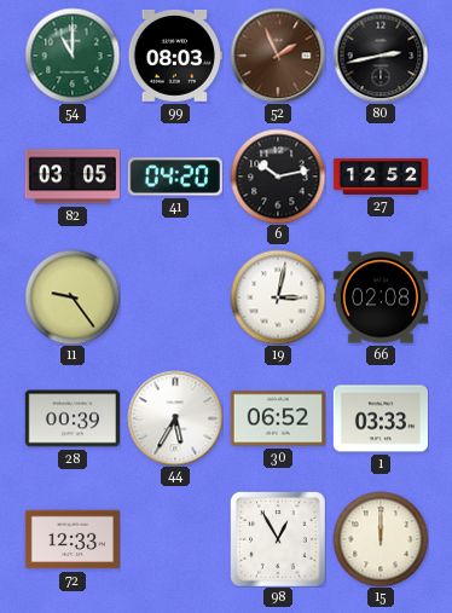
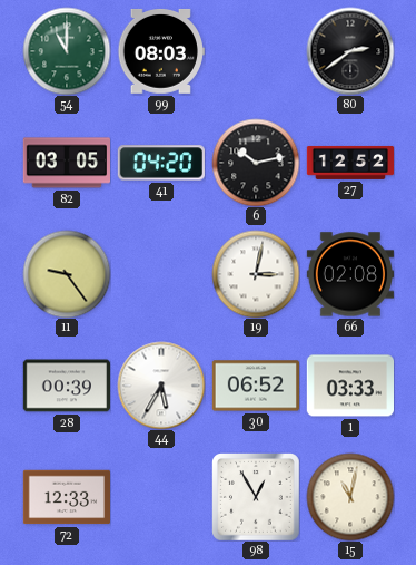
52: 1:56 -> none (278, 56)
80: 2:43 -> 2:39 (350, 51)
15: 12:00 -> 11:02 (350, 497)
